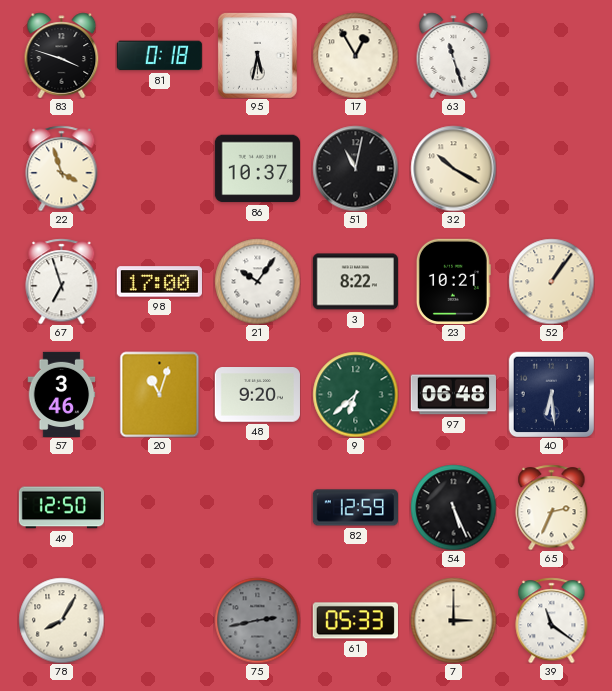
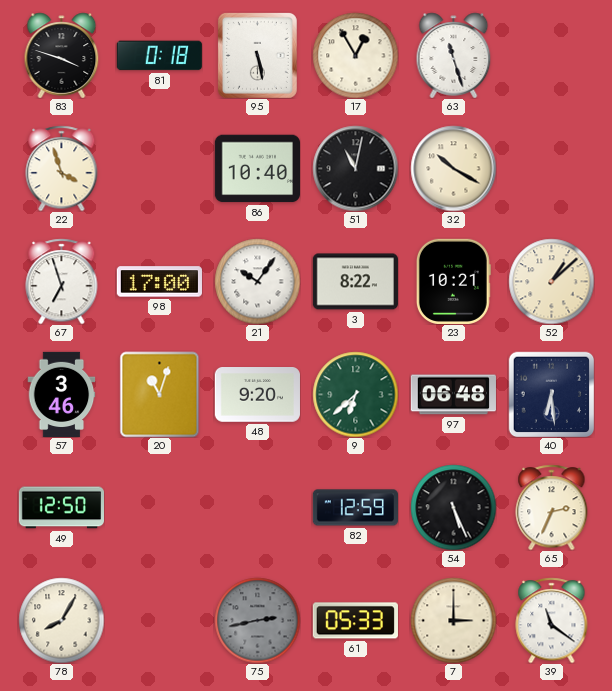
95: 5:32 -> 5:28 (257, 55)
86: 10:37 -> 10:40 (257, 169)
52: 1:06 -> 1:08 (551, 281)
